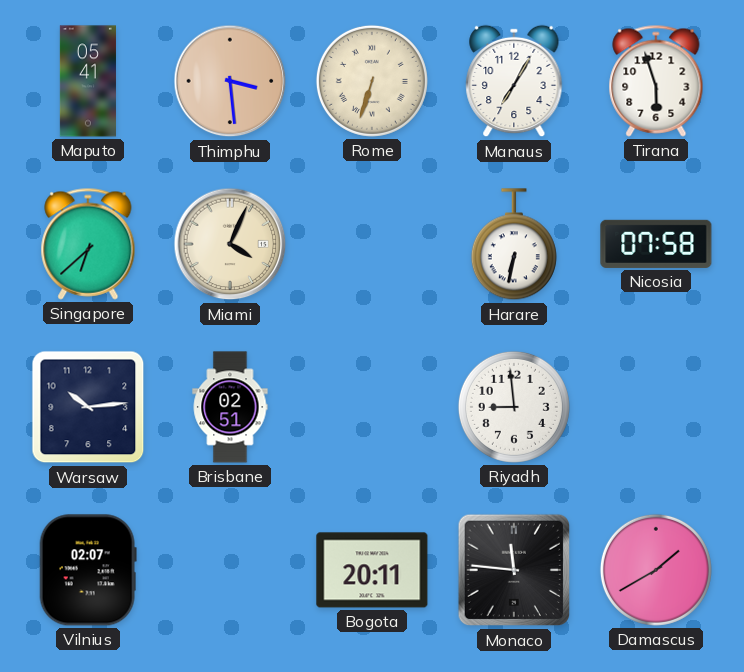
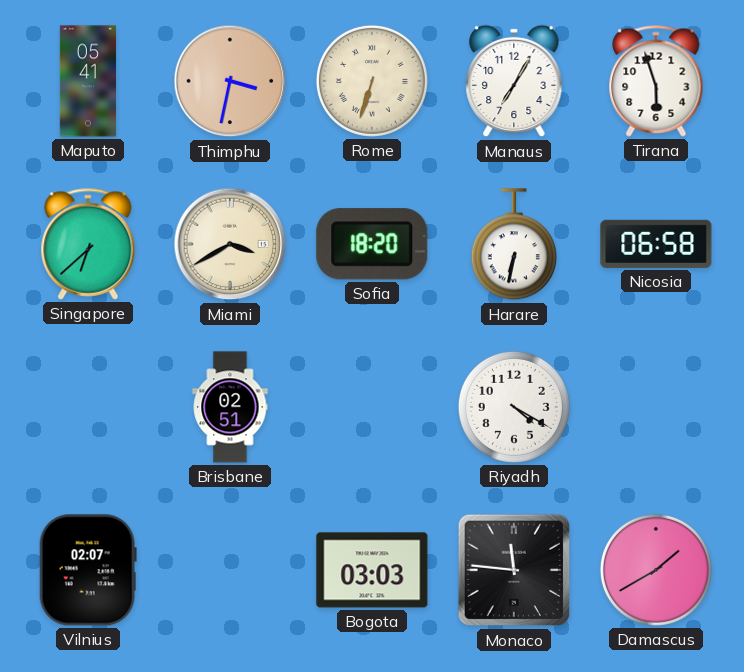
Thimphu: 3:29 -> 3:32 (230, 81)
Miami: 4:04 -> 3:40 (230, 244)
Sofia: none -> 18:20 (372, 244)
Nicosia: 07:58 -> 06:58 (656, 244)
Warsaw: 10:14 -> none (88, 407)
Riyadh: 8:59 -> 4:20 (514, 407)
Bogota: 20:11 -> 03:03 (372, 570)
